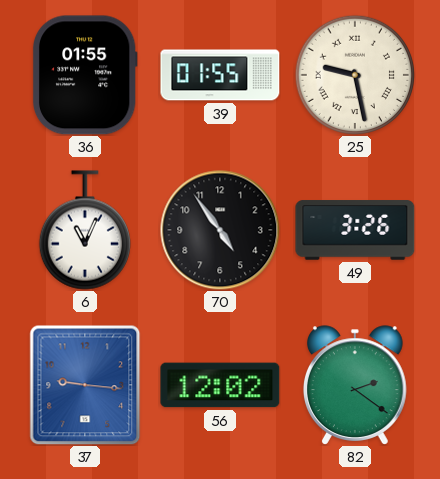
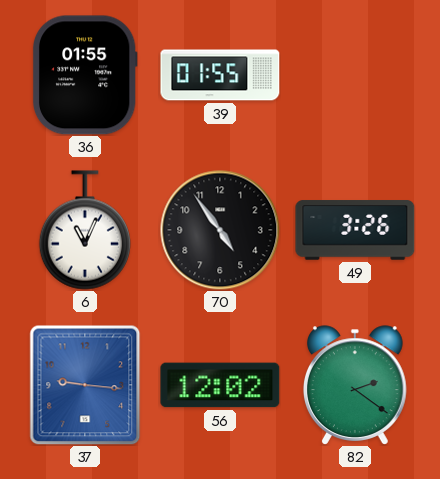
25: 9:28 -> none (354, 74)
